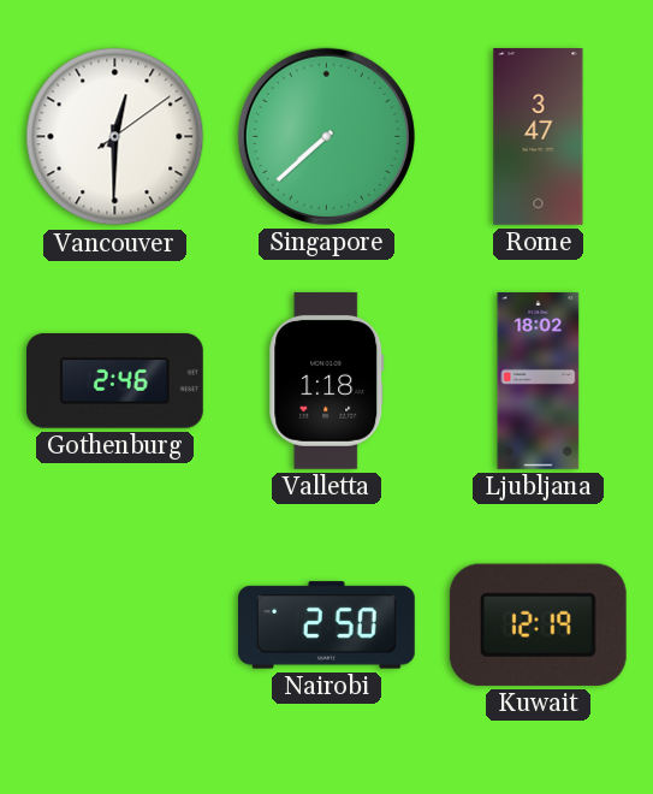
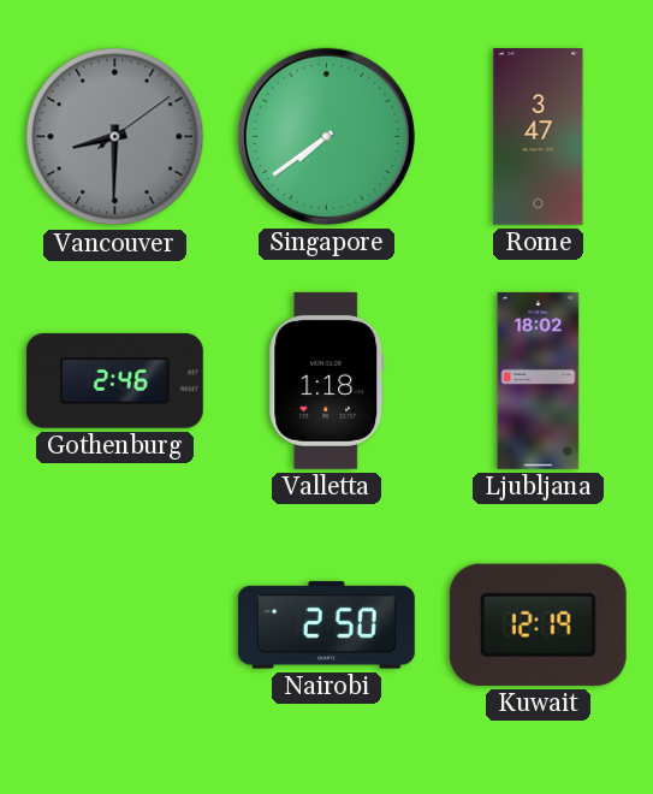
Vancouver: 12:30 -> 8:30 (115, 137)
Vancouver dial: white -> grey (115, 137)
Singapore: 7:38 -> 7:39 (326, 136)
